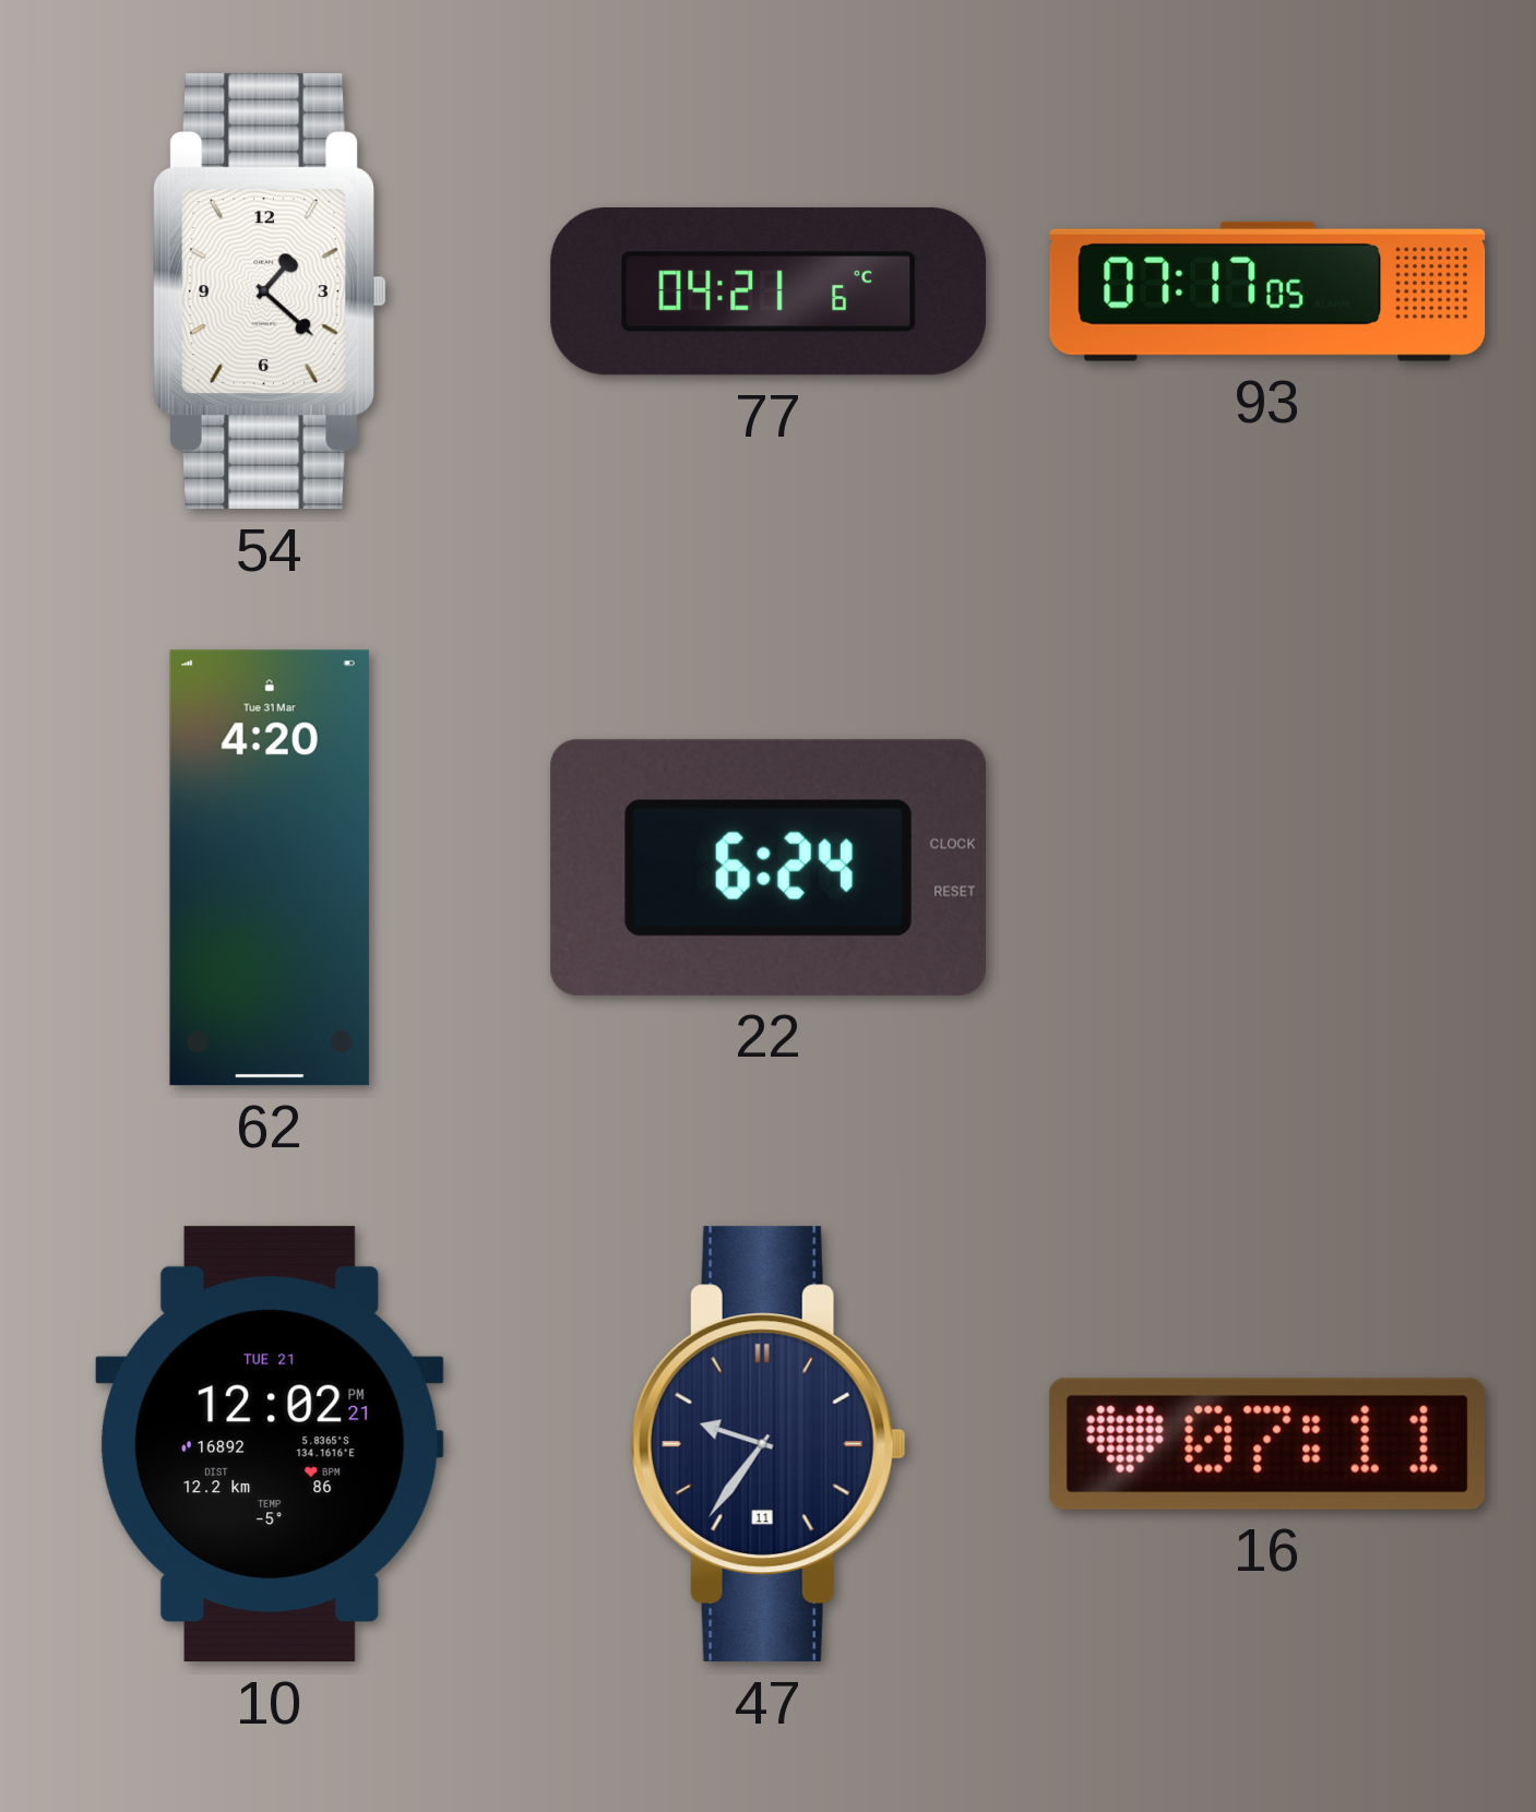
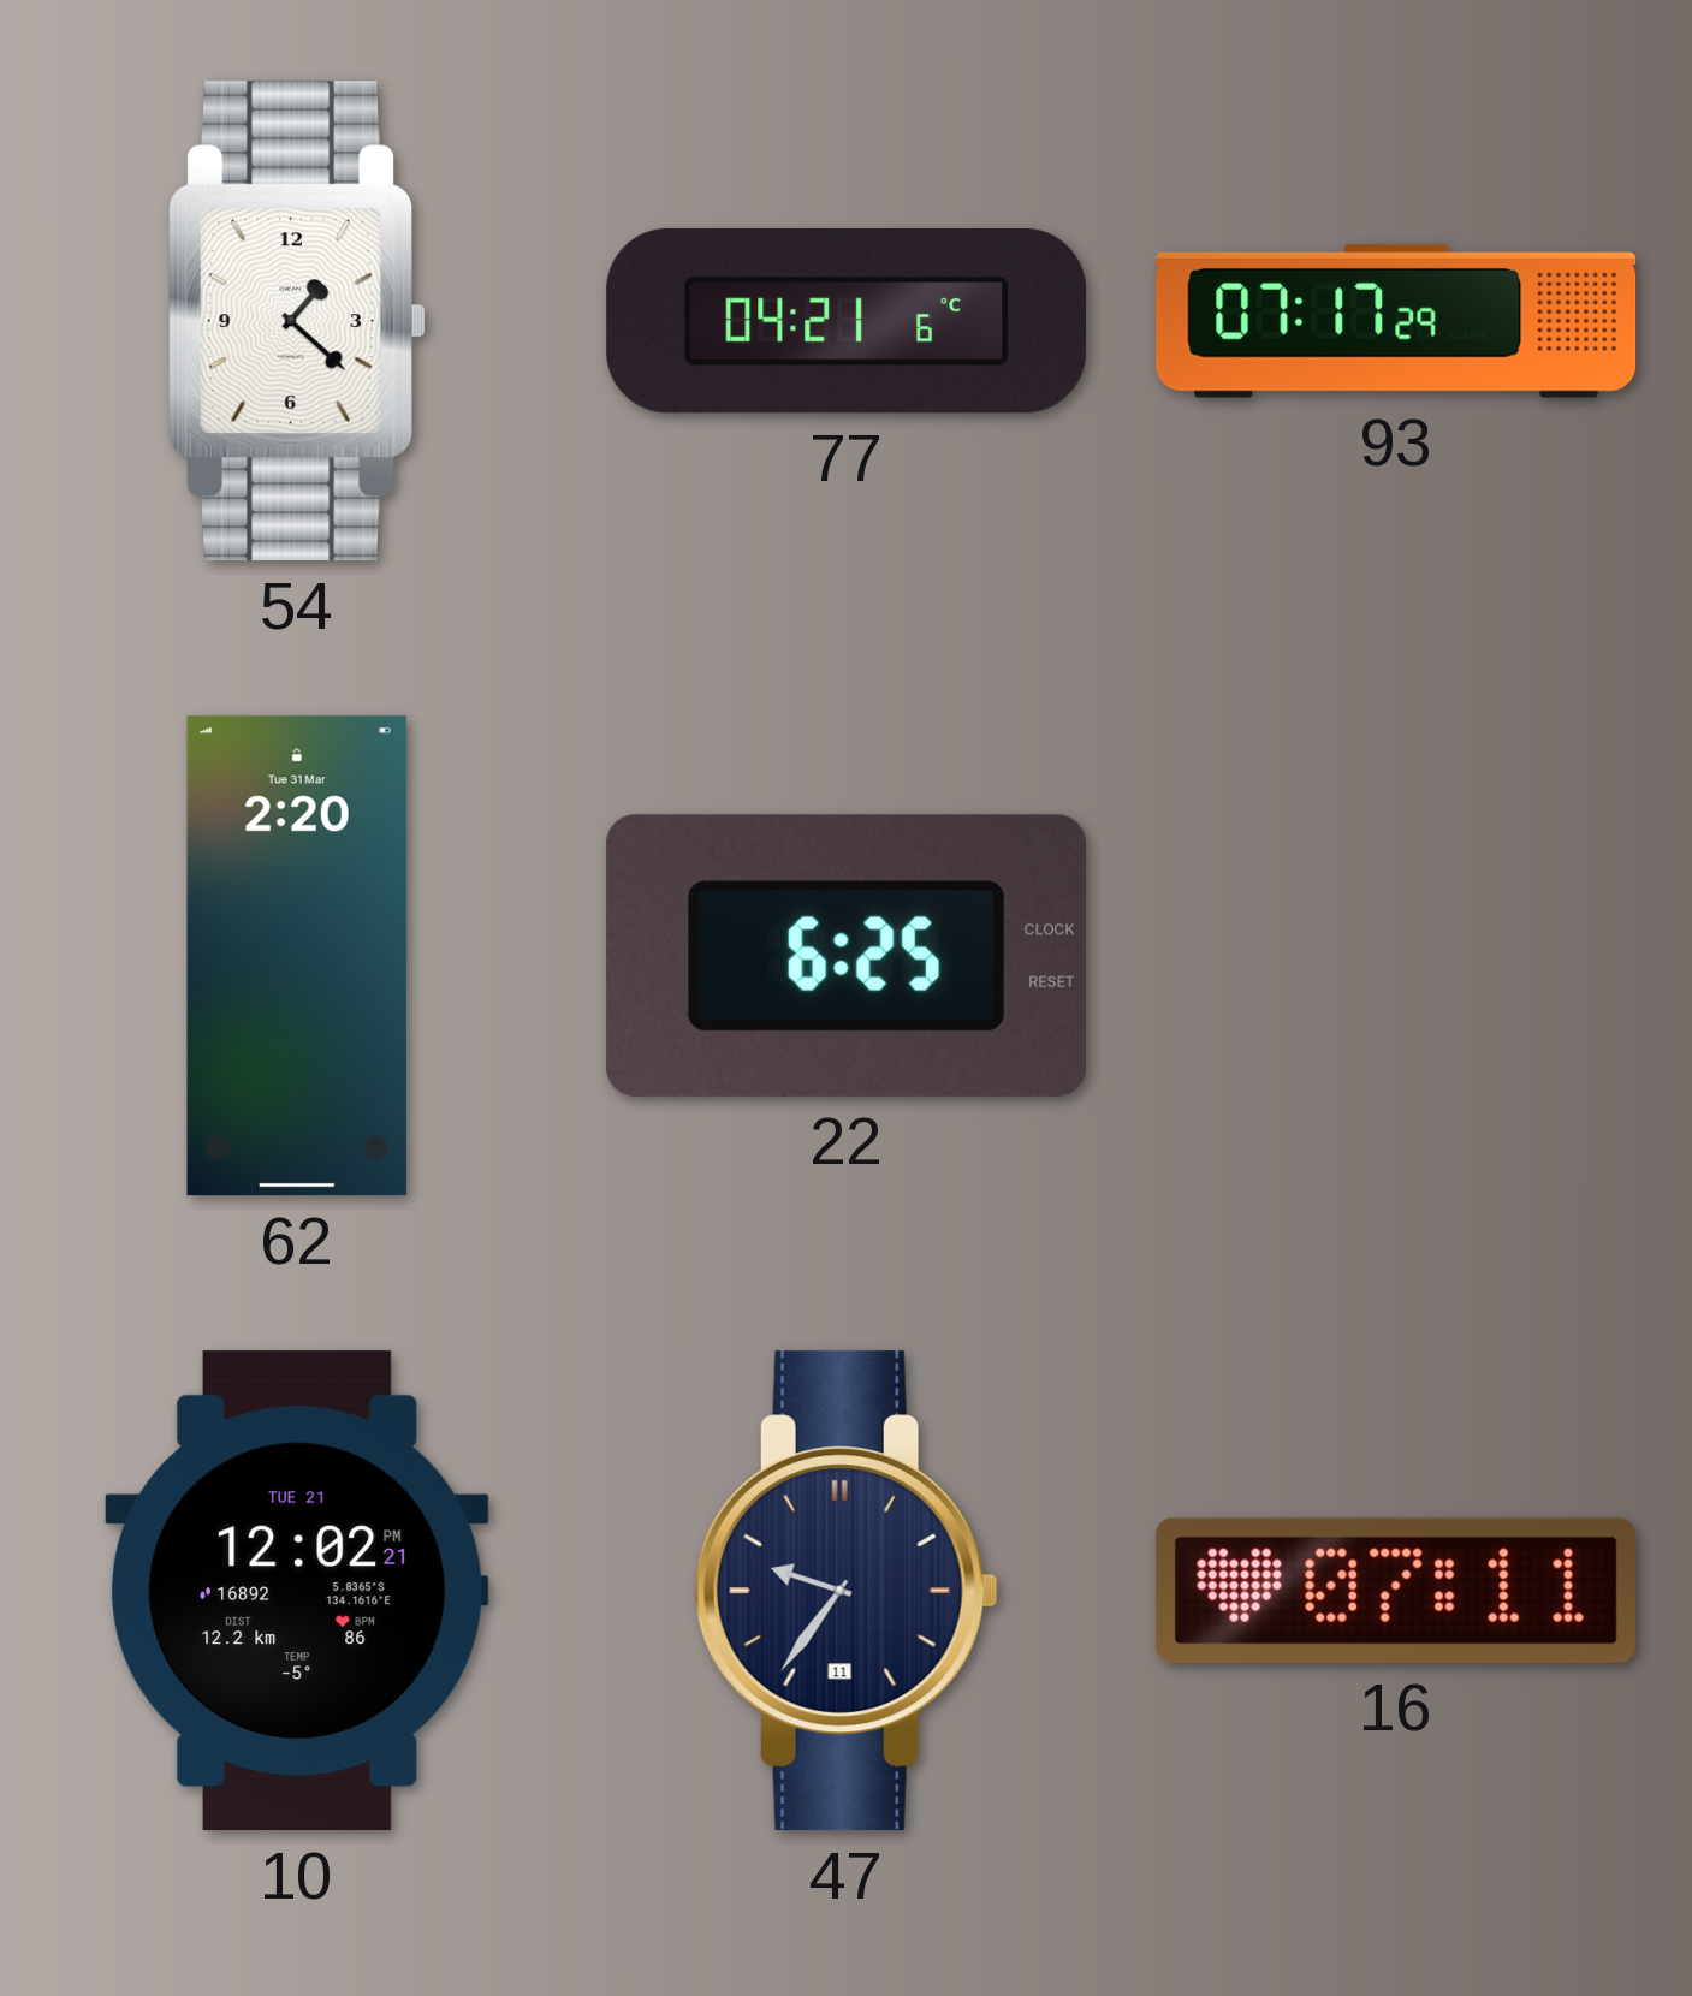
93: 07:17:05 -> 07:17:29 (1396, 321)
62: 4:20 -> 2:20 (297, 956)
22: 6:24 -> 6:25 (847, 956)
